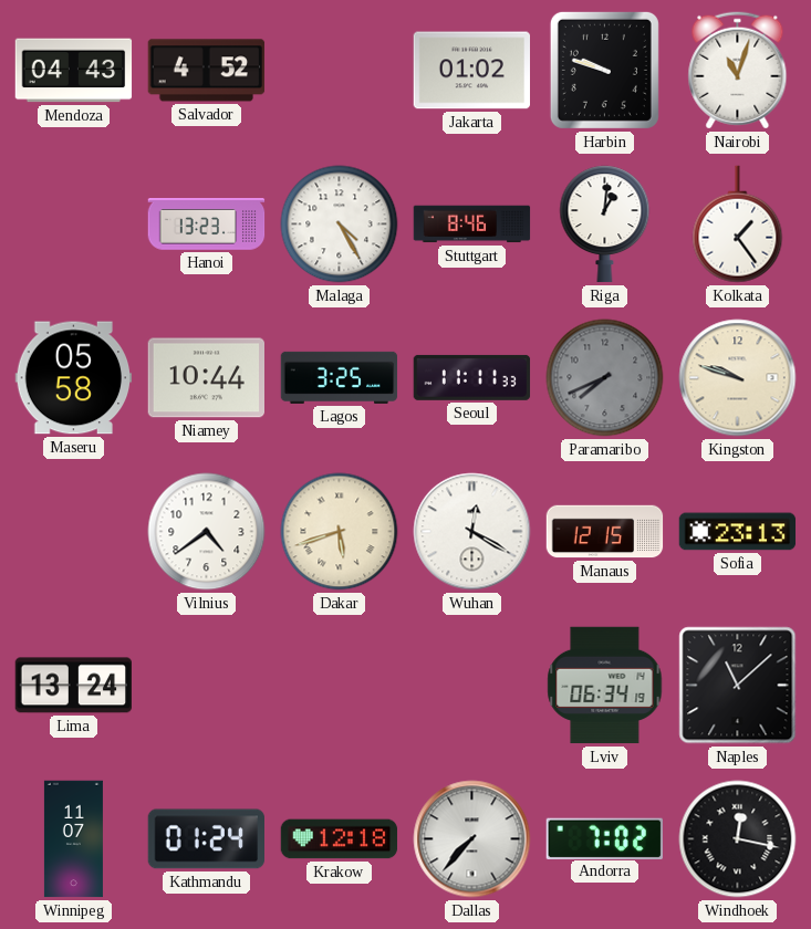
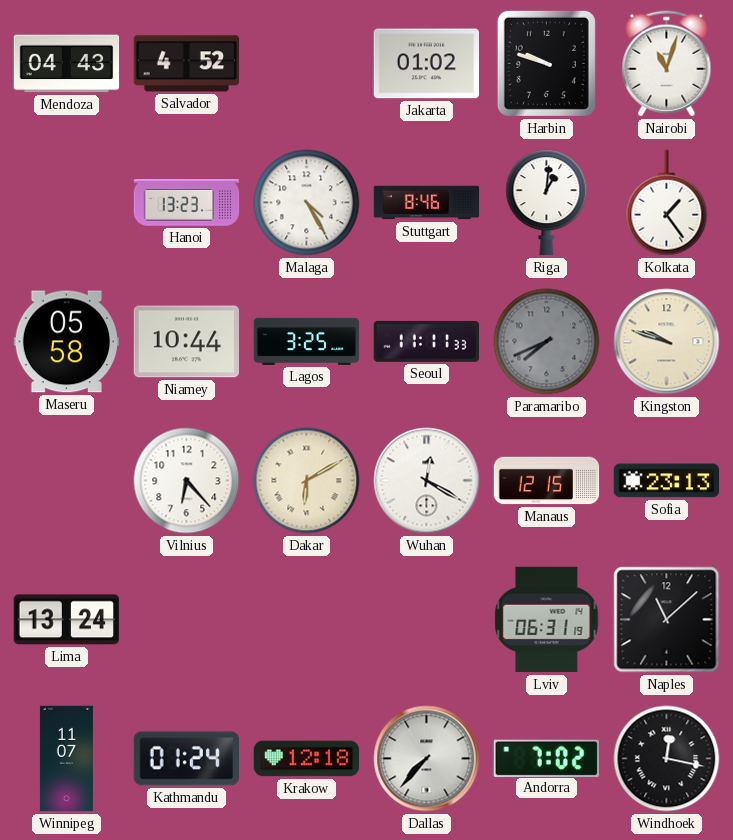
Vilnius: 4:39 -> 6:23 (187, 481)
Dakar: 5:42 -> 6:10 (307, 481)
Lviv: 06:34 -> 06:31 (547, 620)
